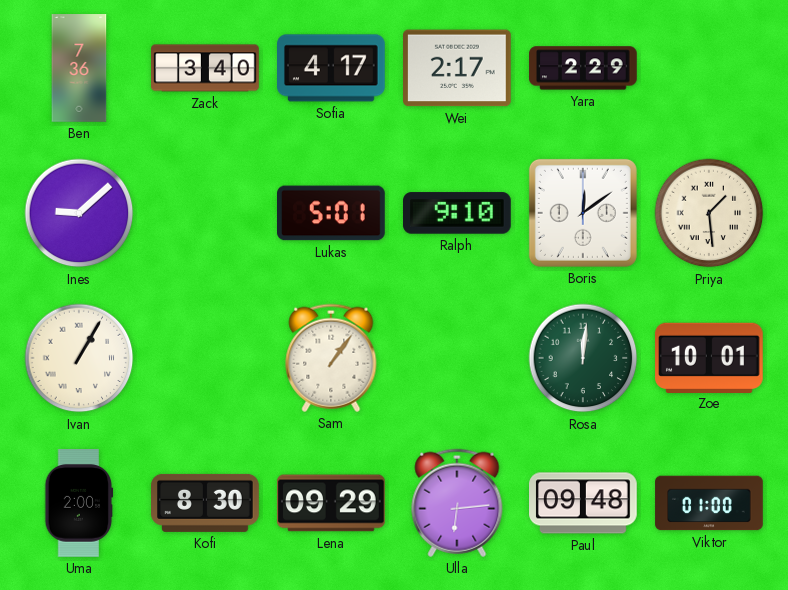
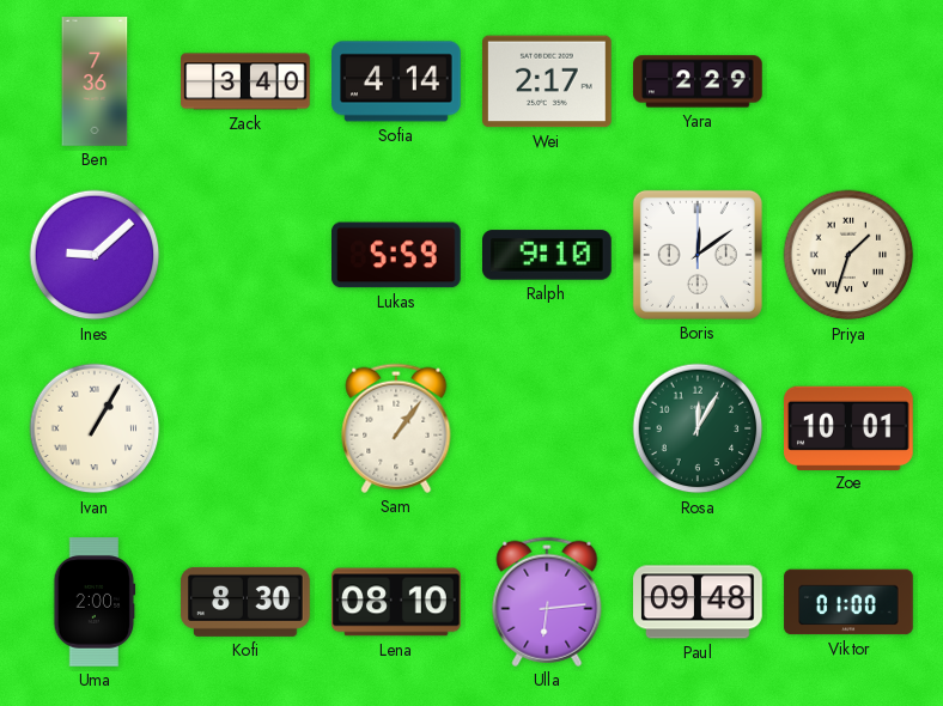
Sofia: 4:17 -> 4:14 (397, 81)
Lukas: 5:01 -> 5:59 (397, 255)
Priya: 1:29 -> 1:33 (848, 255)
Rosa: 12:01 -> 12:05 (698, 428)
Lena: 09:29 -> 08:10 (396, 602)
